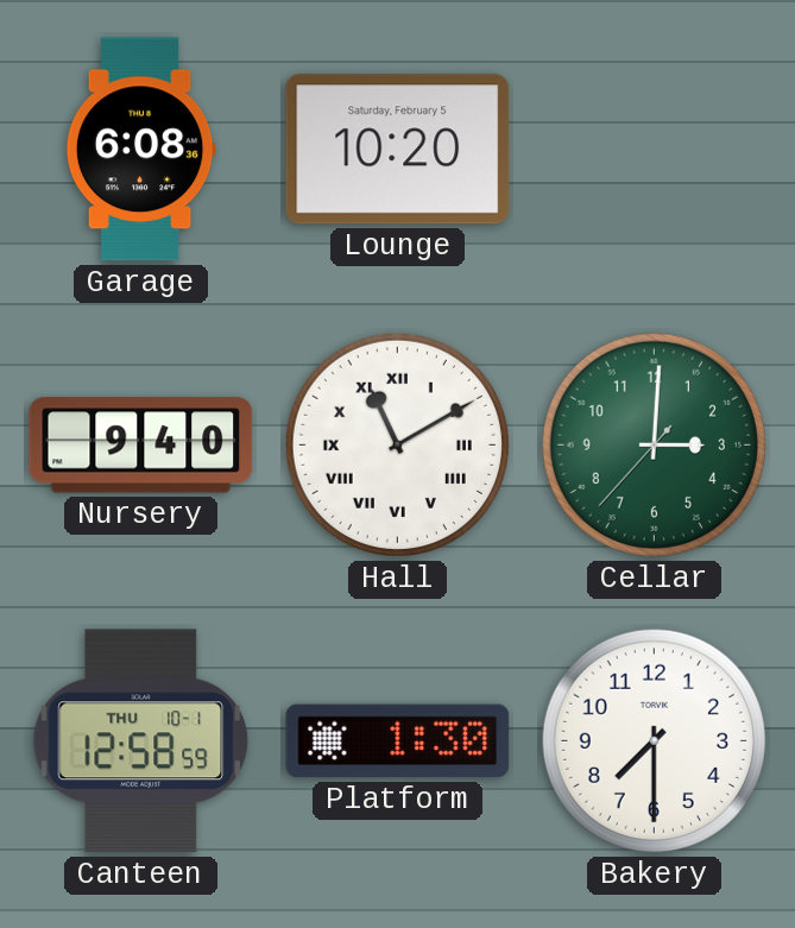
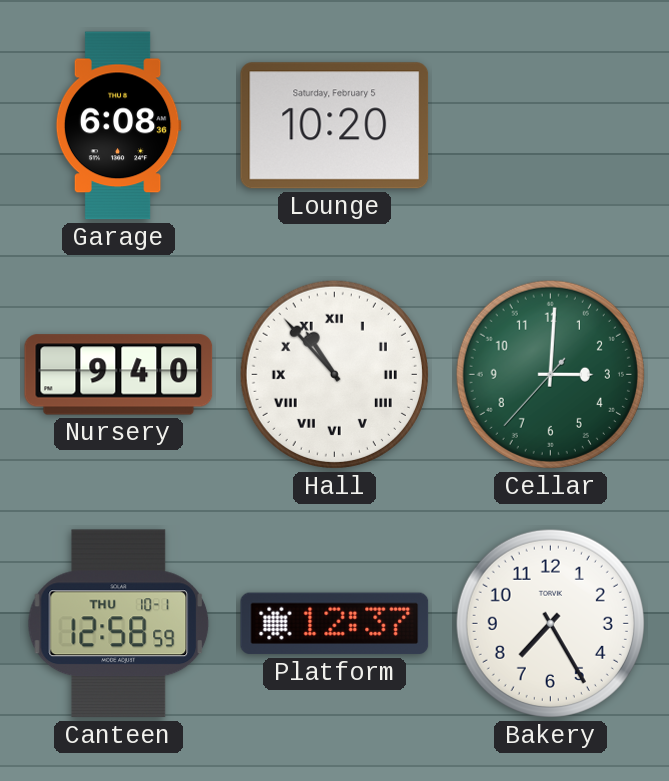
Hall: 11:10 -> 10:53 (334, 374)
Platform: 1:30 -> 12:37 (335, 624)
Bakery: 7:30 -> 7:25 (550, 623)
